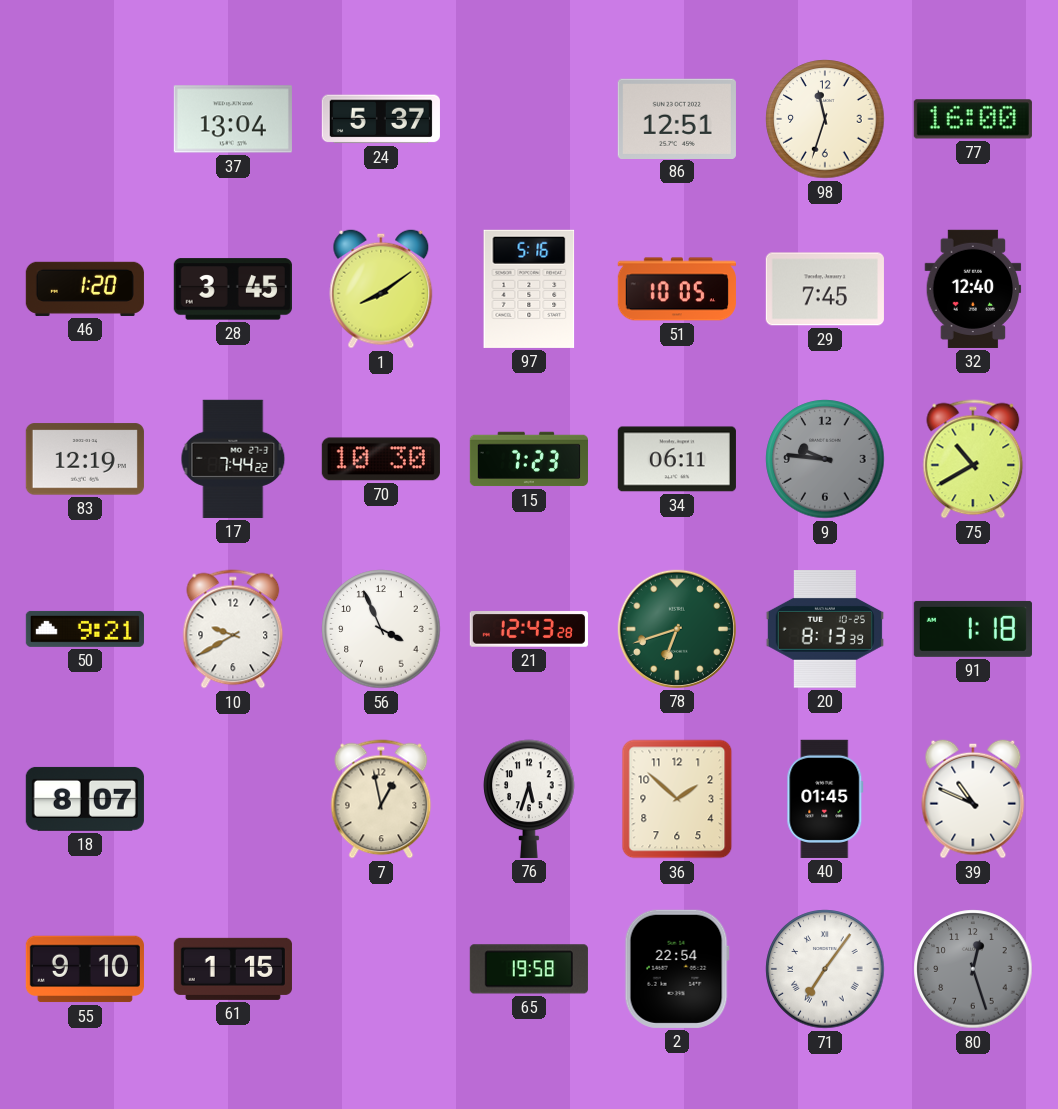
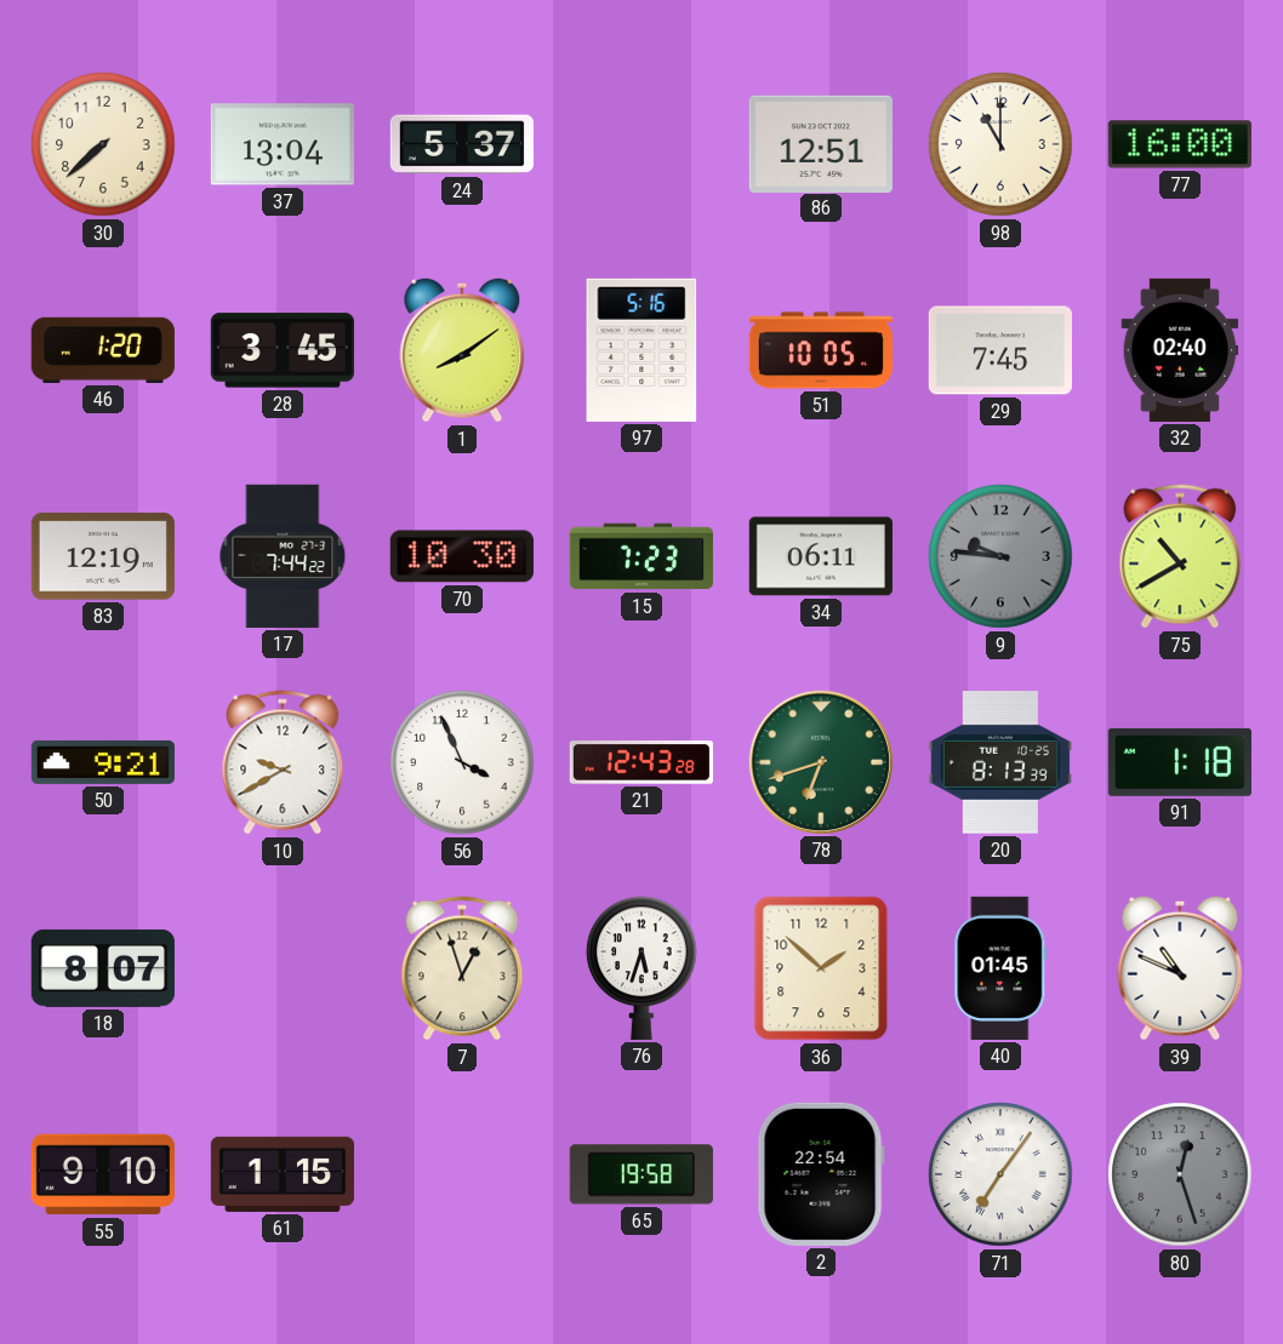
30: none -> 7:38 (103, 144)
98: 11:33 -> 11:00 (1000, 144)
32: 12:40 -> 02:40 (1180, 350)
7: 12:58 -> 12:57 (462, 968)
